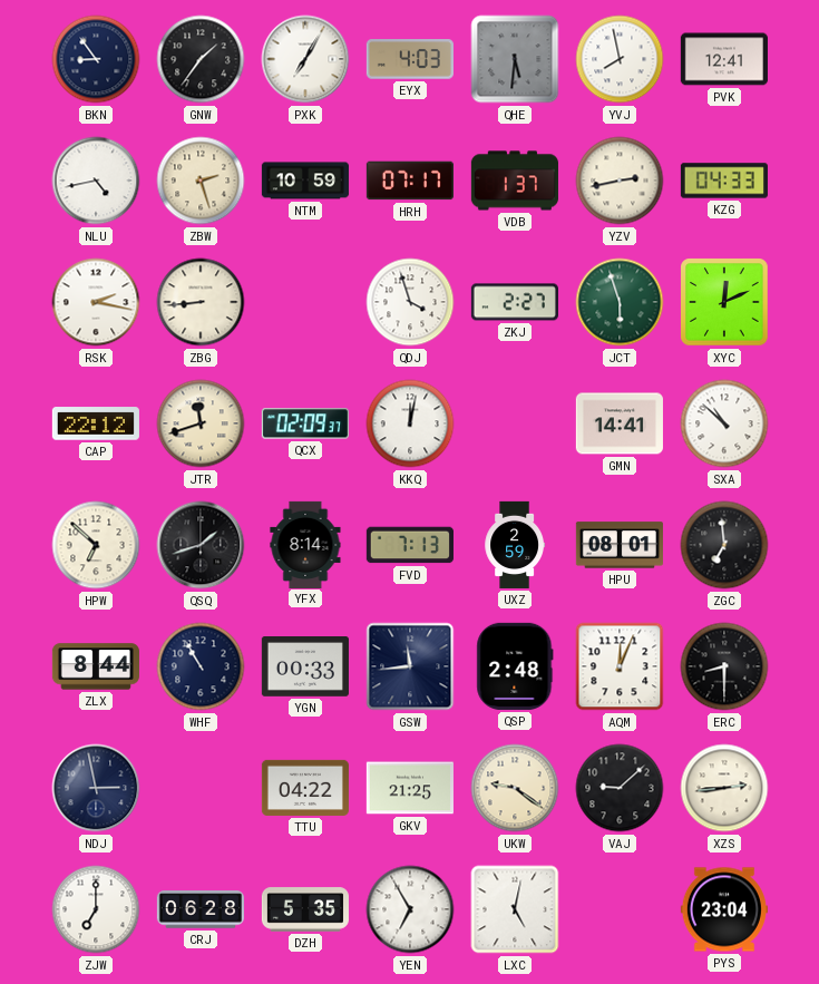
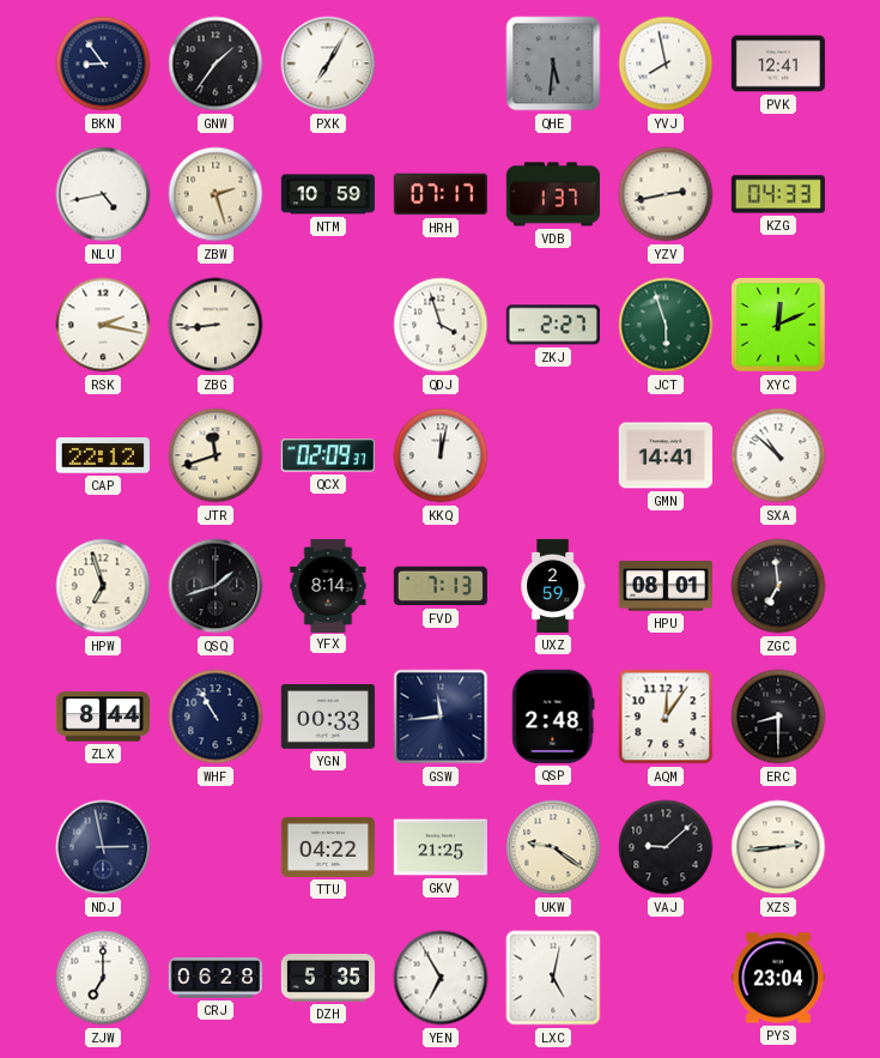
EYX: 4:03 -> none (410, 59)
HPW: 6:52 -> 6:57 (103, 586)
AQM: 12:04 -> 12:06 (666, 717)
